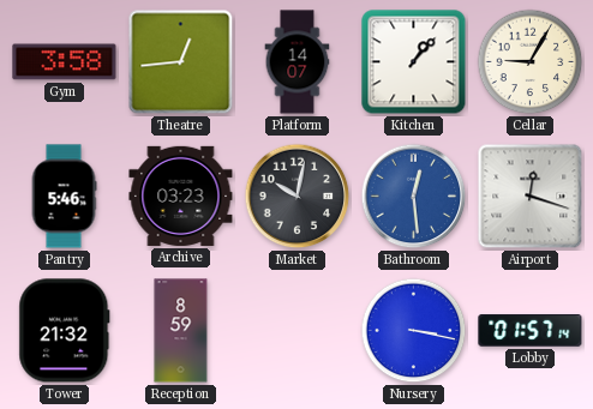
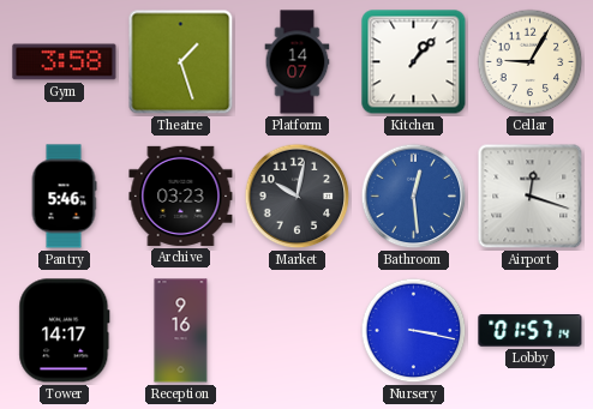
Theatre: 12:44 -> 1:27 (181, 62)
Tower: 21:32 -> 14:17 (65, 331)
Reception: 8:59 -> 9:16 (181, 331)
